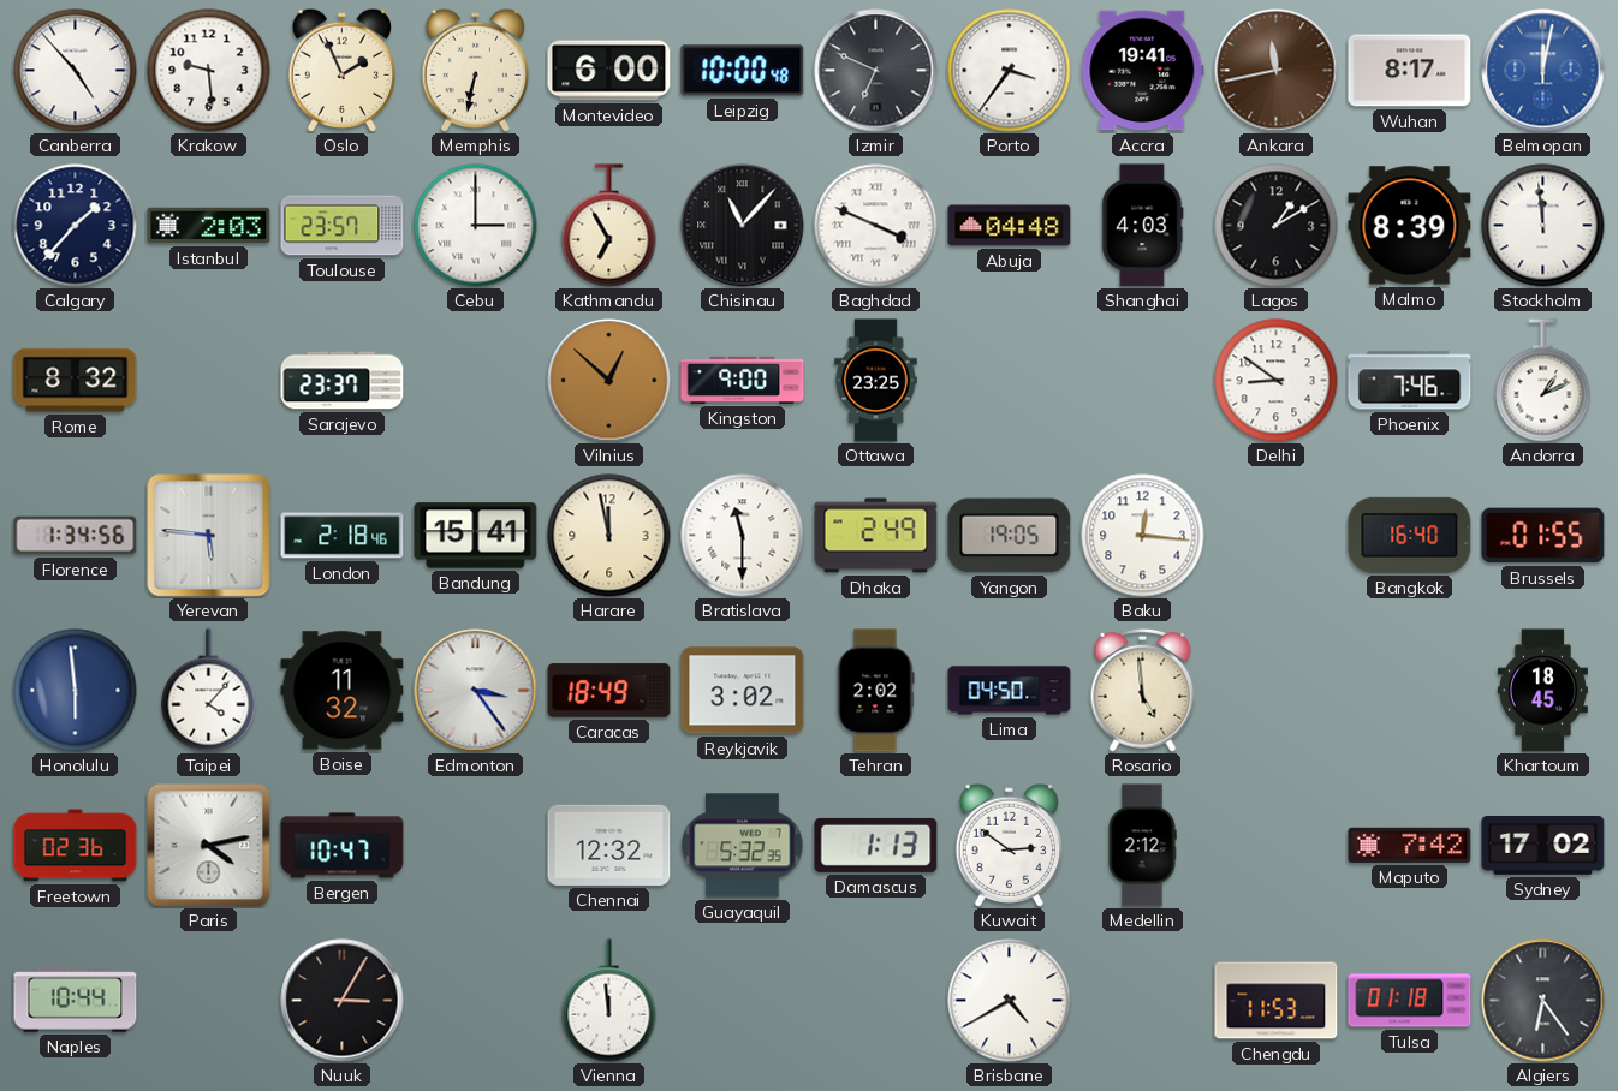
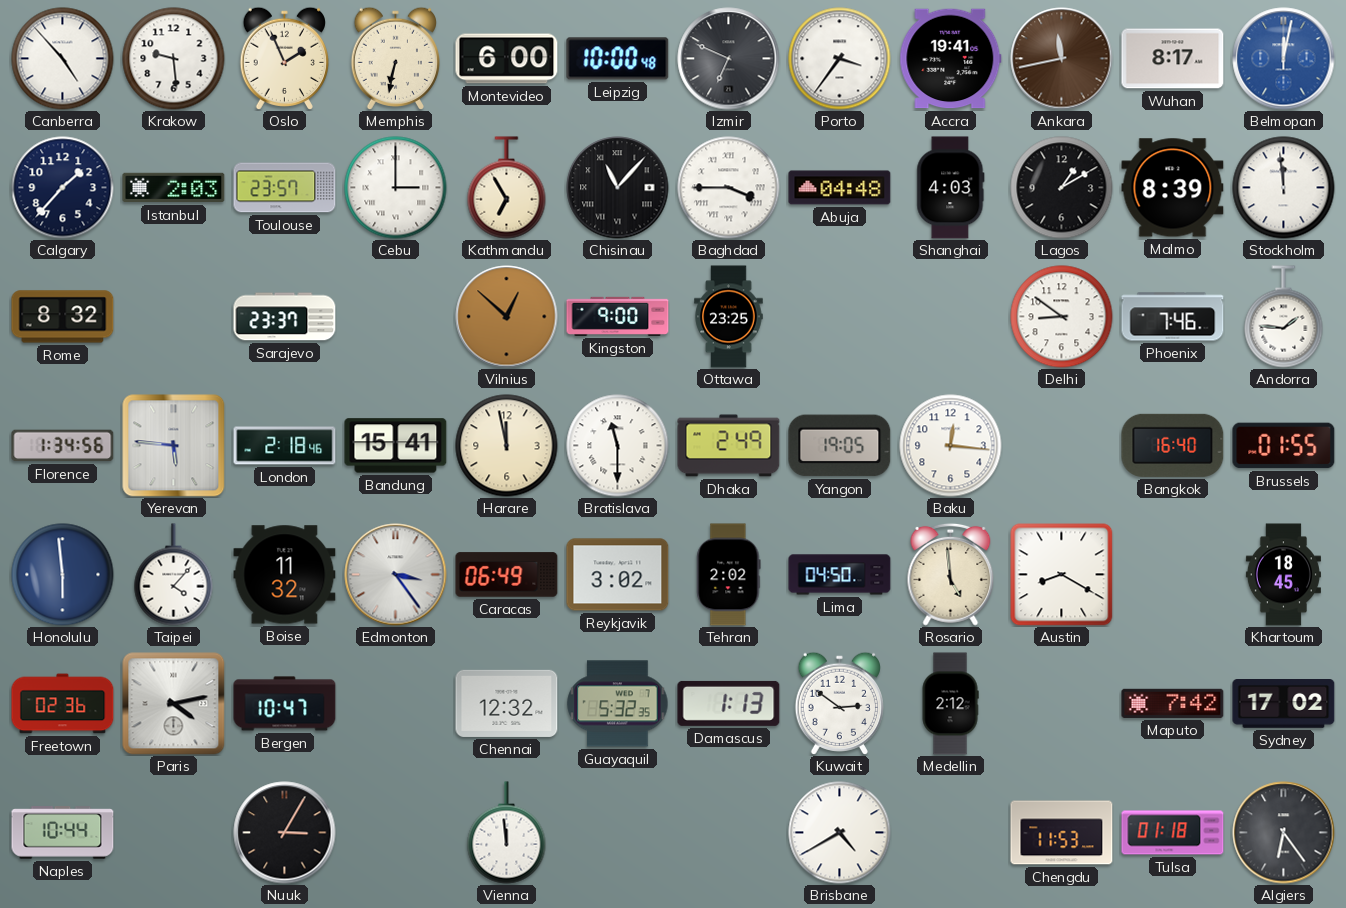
Baghdad: 3:49 -> 3:45 (729, 188)
Andorra: 1:11 -> 1:46 (1284, 317)
Caracas: 18:49 -> 06:49 (507, 575)
Austin: none -> 8:20 (1062, 575)
